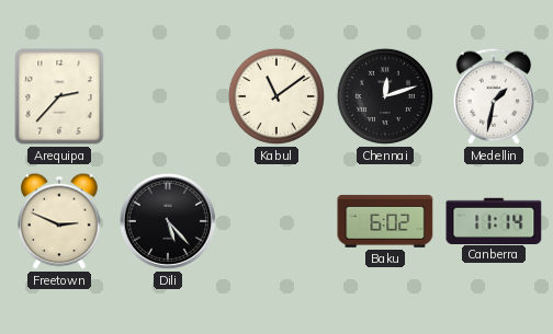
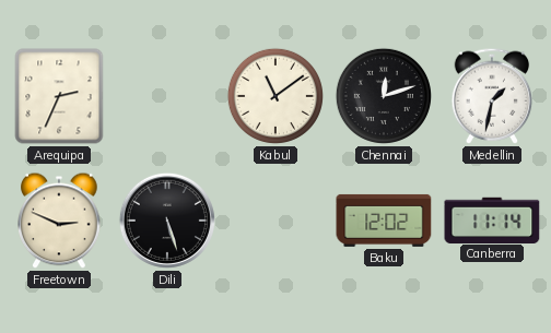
Arequipa: 2:37 -> 2:34 (59, 96)
Dili: 5:23 -> 5:27 (167, 221)
Baku: 6:02 -> 12:02 (384, 221)
